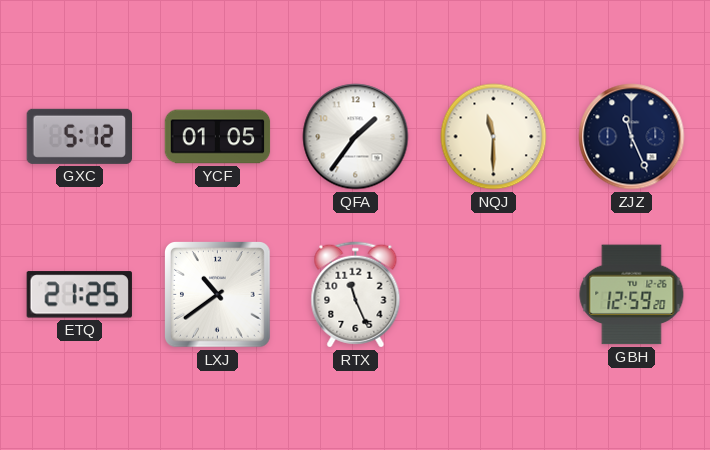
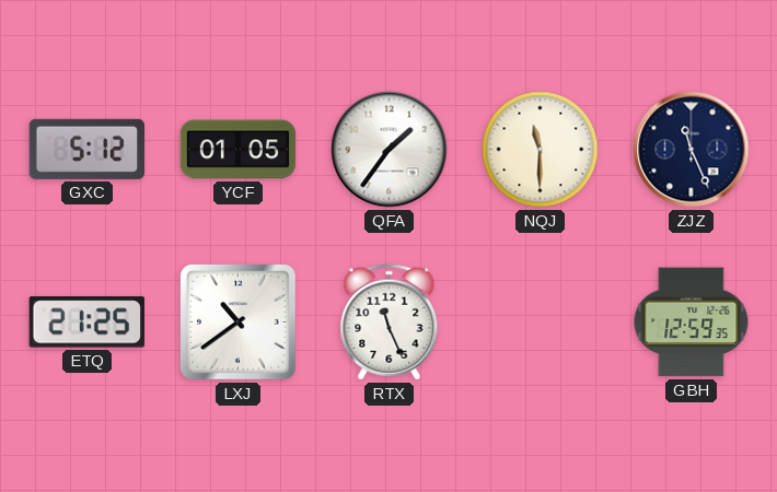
GBH: 12:59:20 -> 12:59:35 (692, 323)
